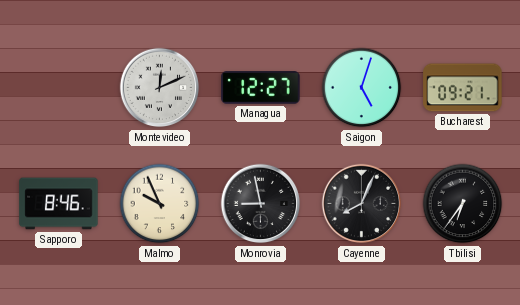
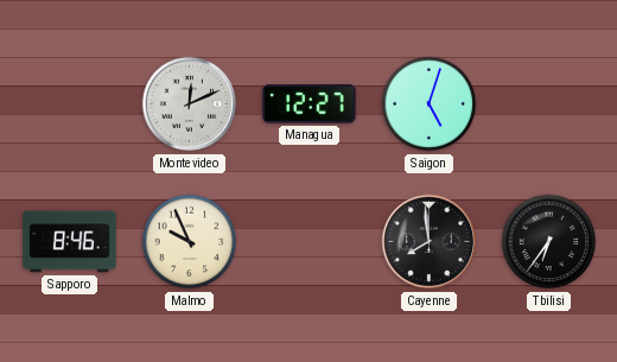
Bucharest: 09:21 -> none (463, 88)
Monrovia: 8:58 -> none (261, 204)
Cayenne: 8:04 -> 7:59 (430, 242)
